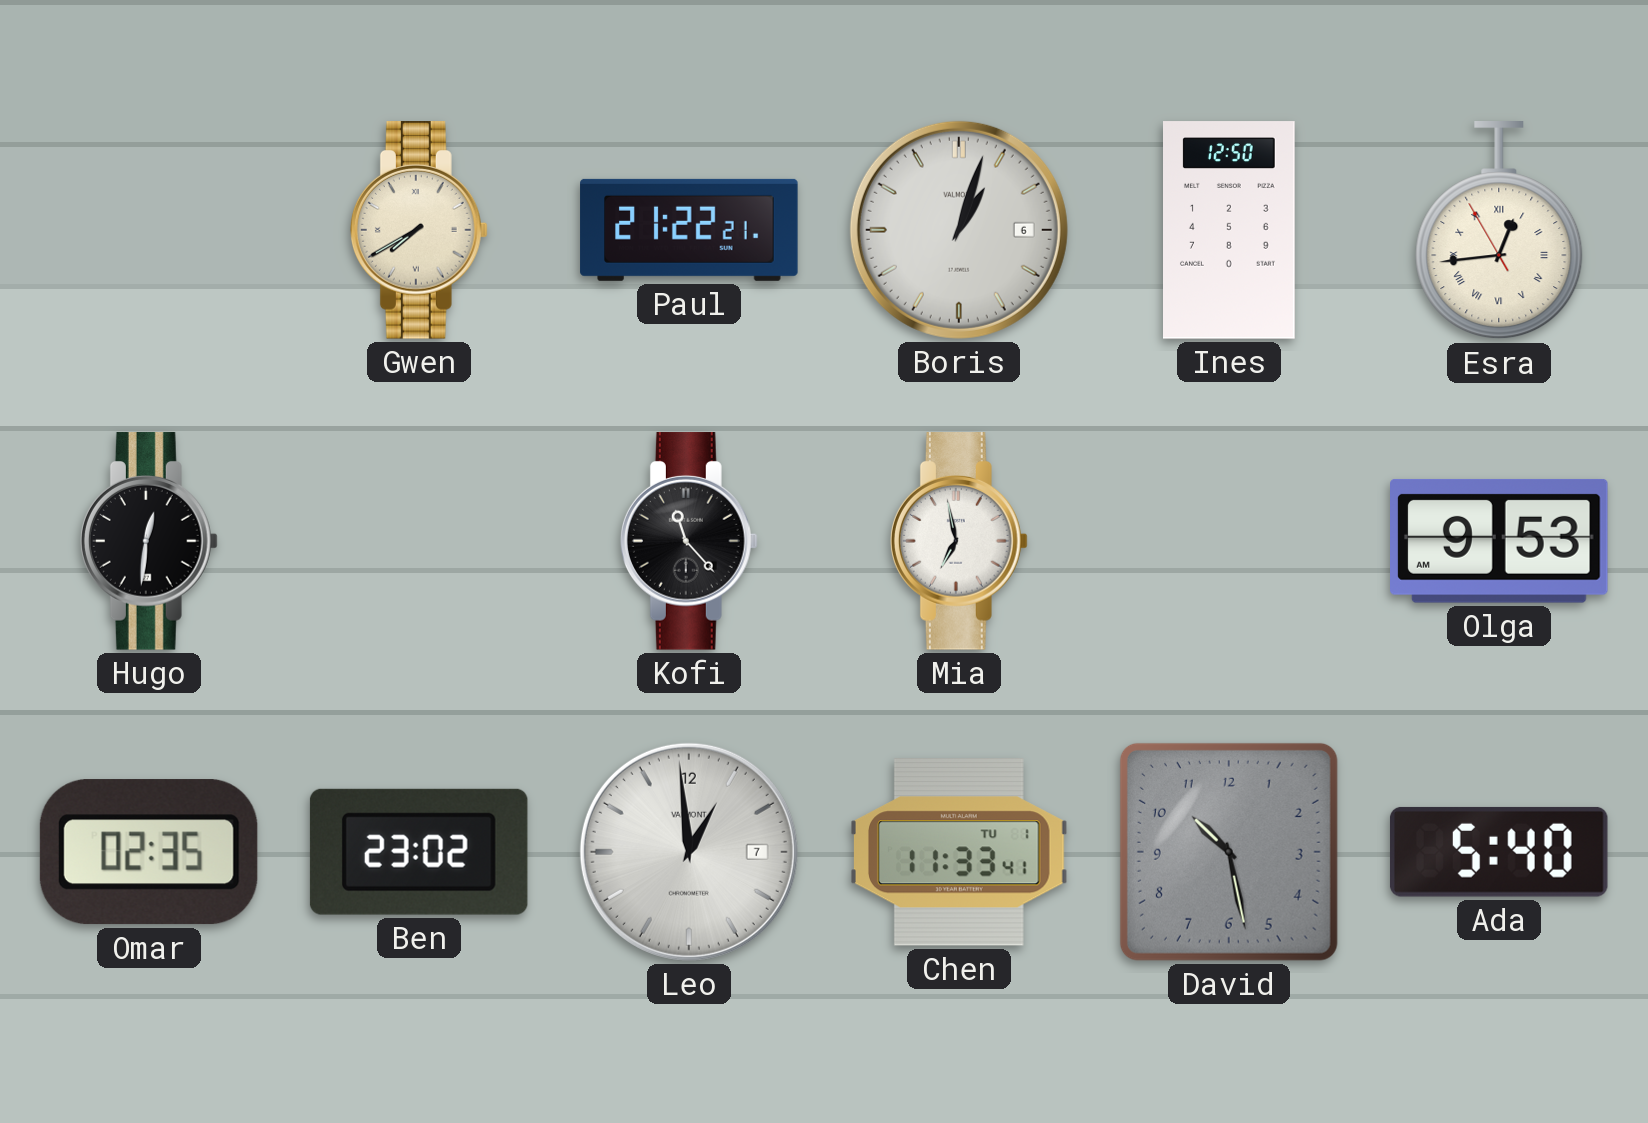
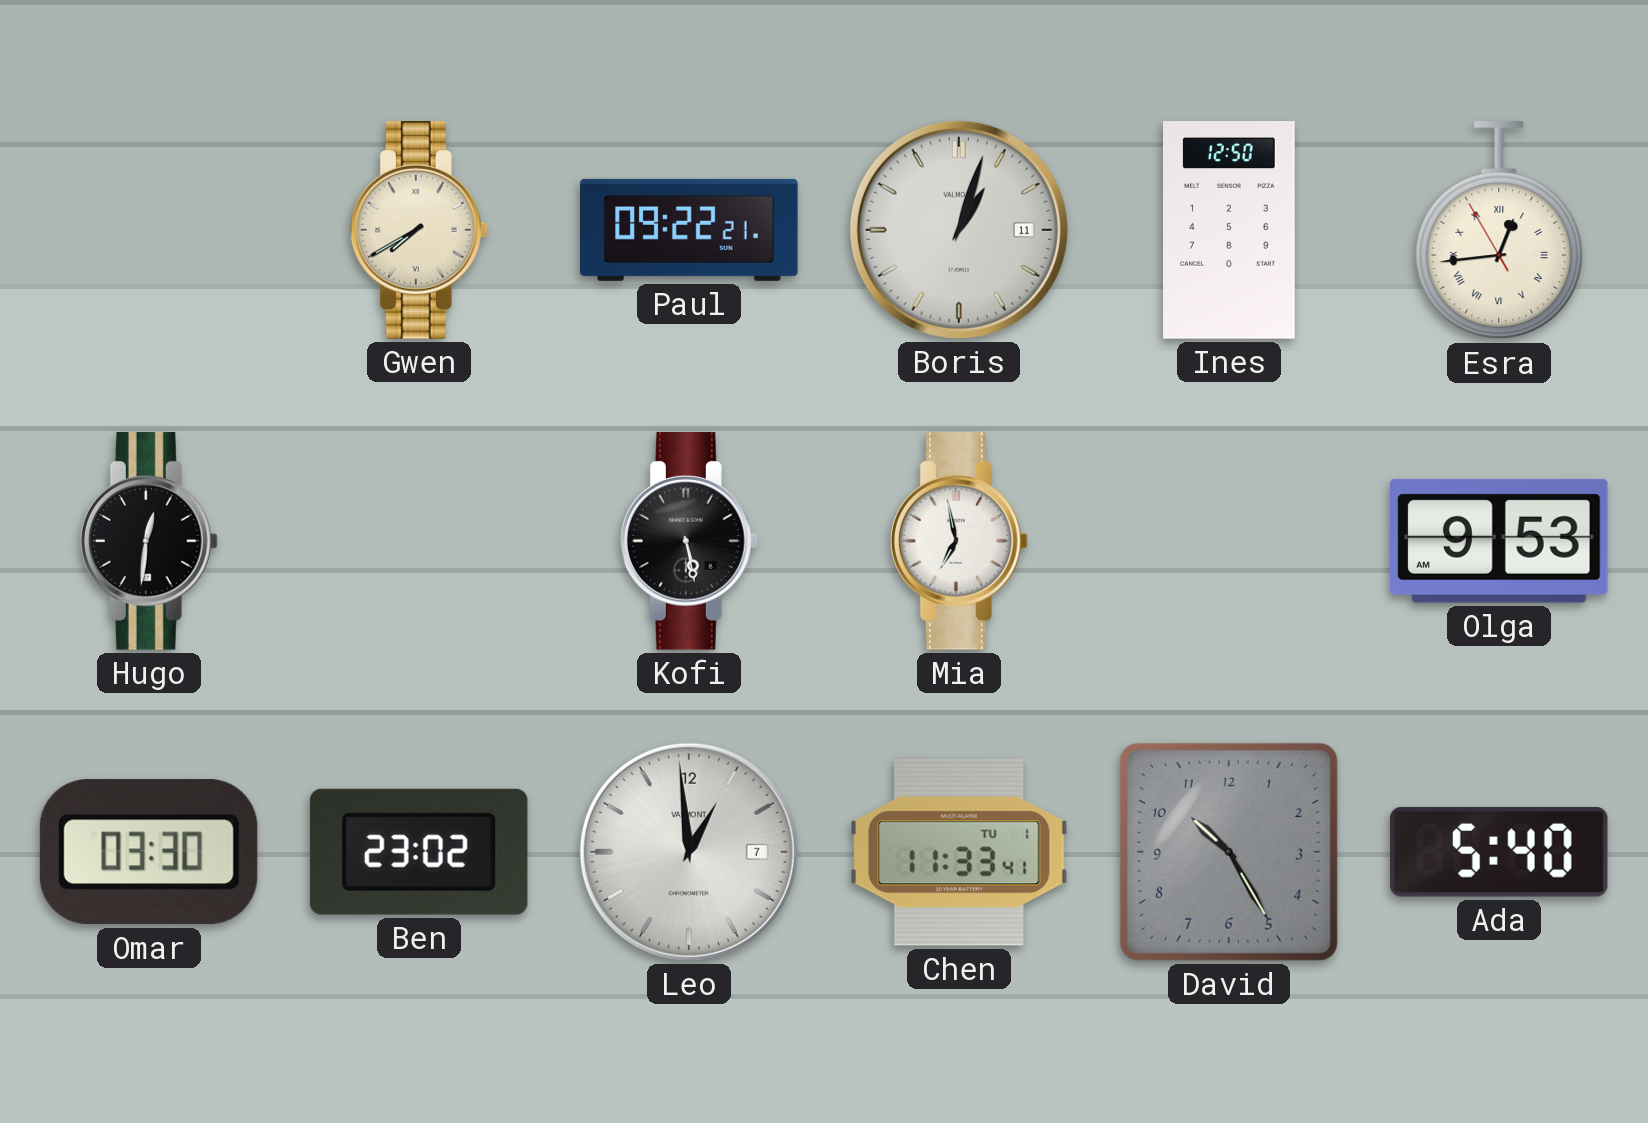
Paul: 21:22 -> 09:22 (689, 230)
Boris date: 6 -> 11 (959, 230)
Kofi: 11:23 -> 5:28 (689, 541)
Omar: 02:35 -> 03:30 (149, 852)
David: 10:28 -> 10:25 (1229, 852)
